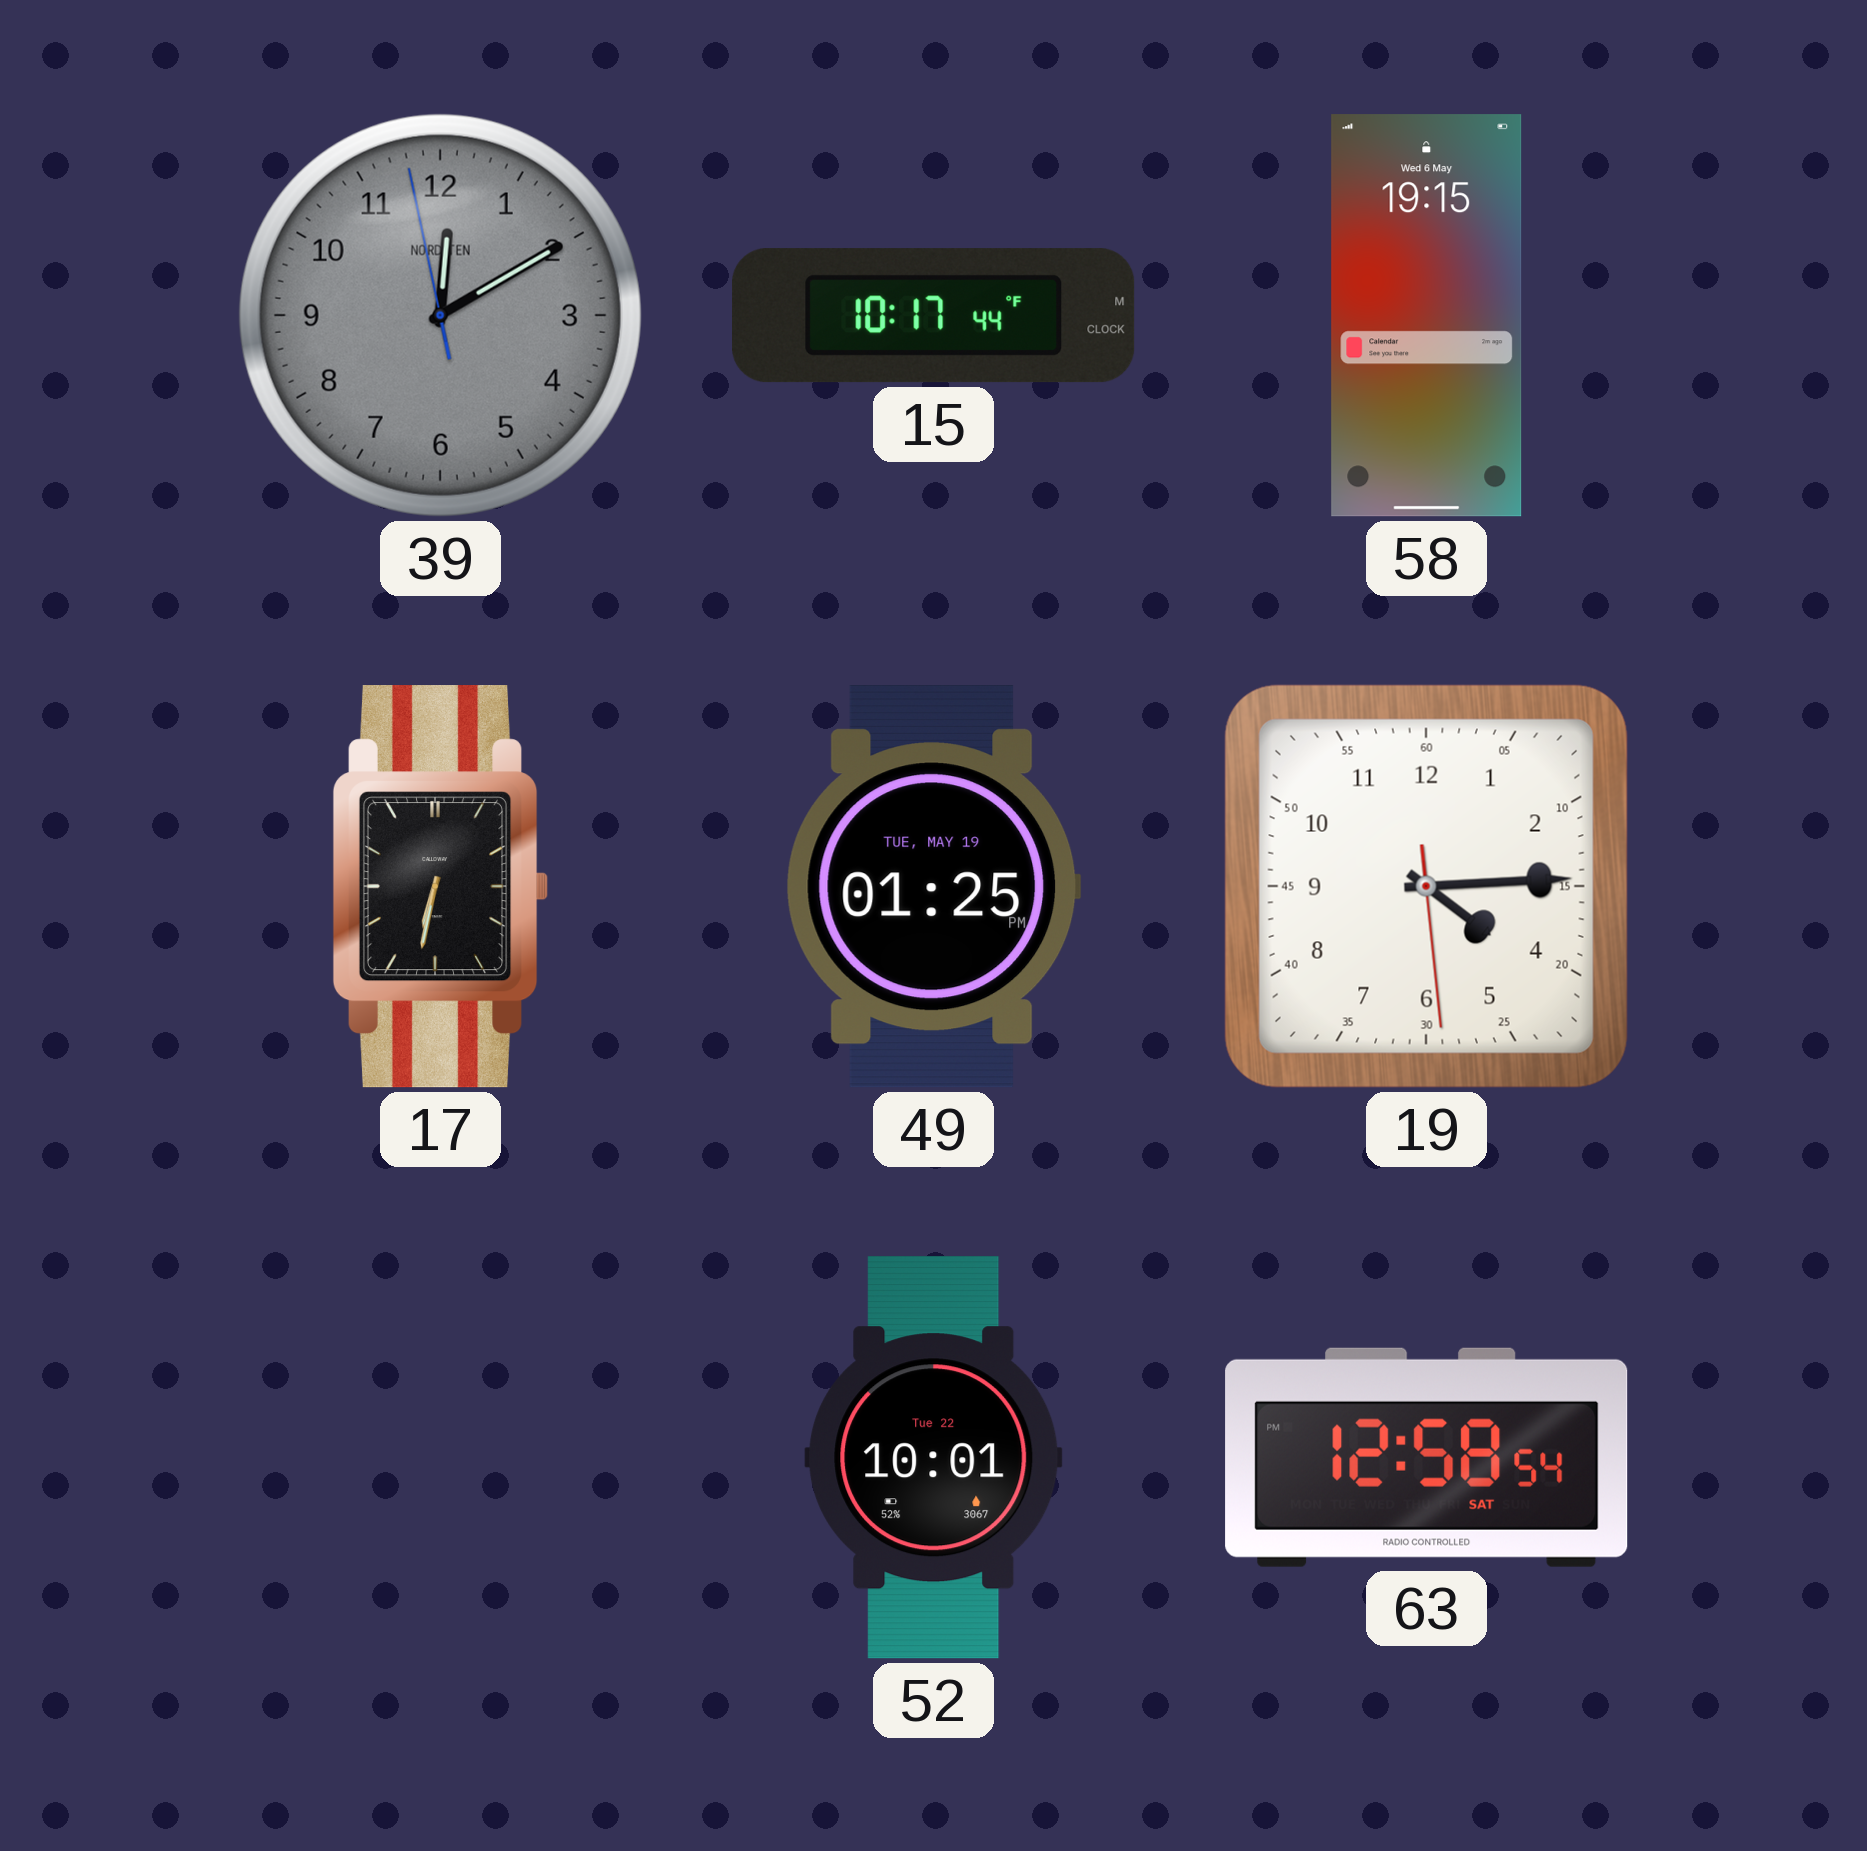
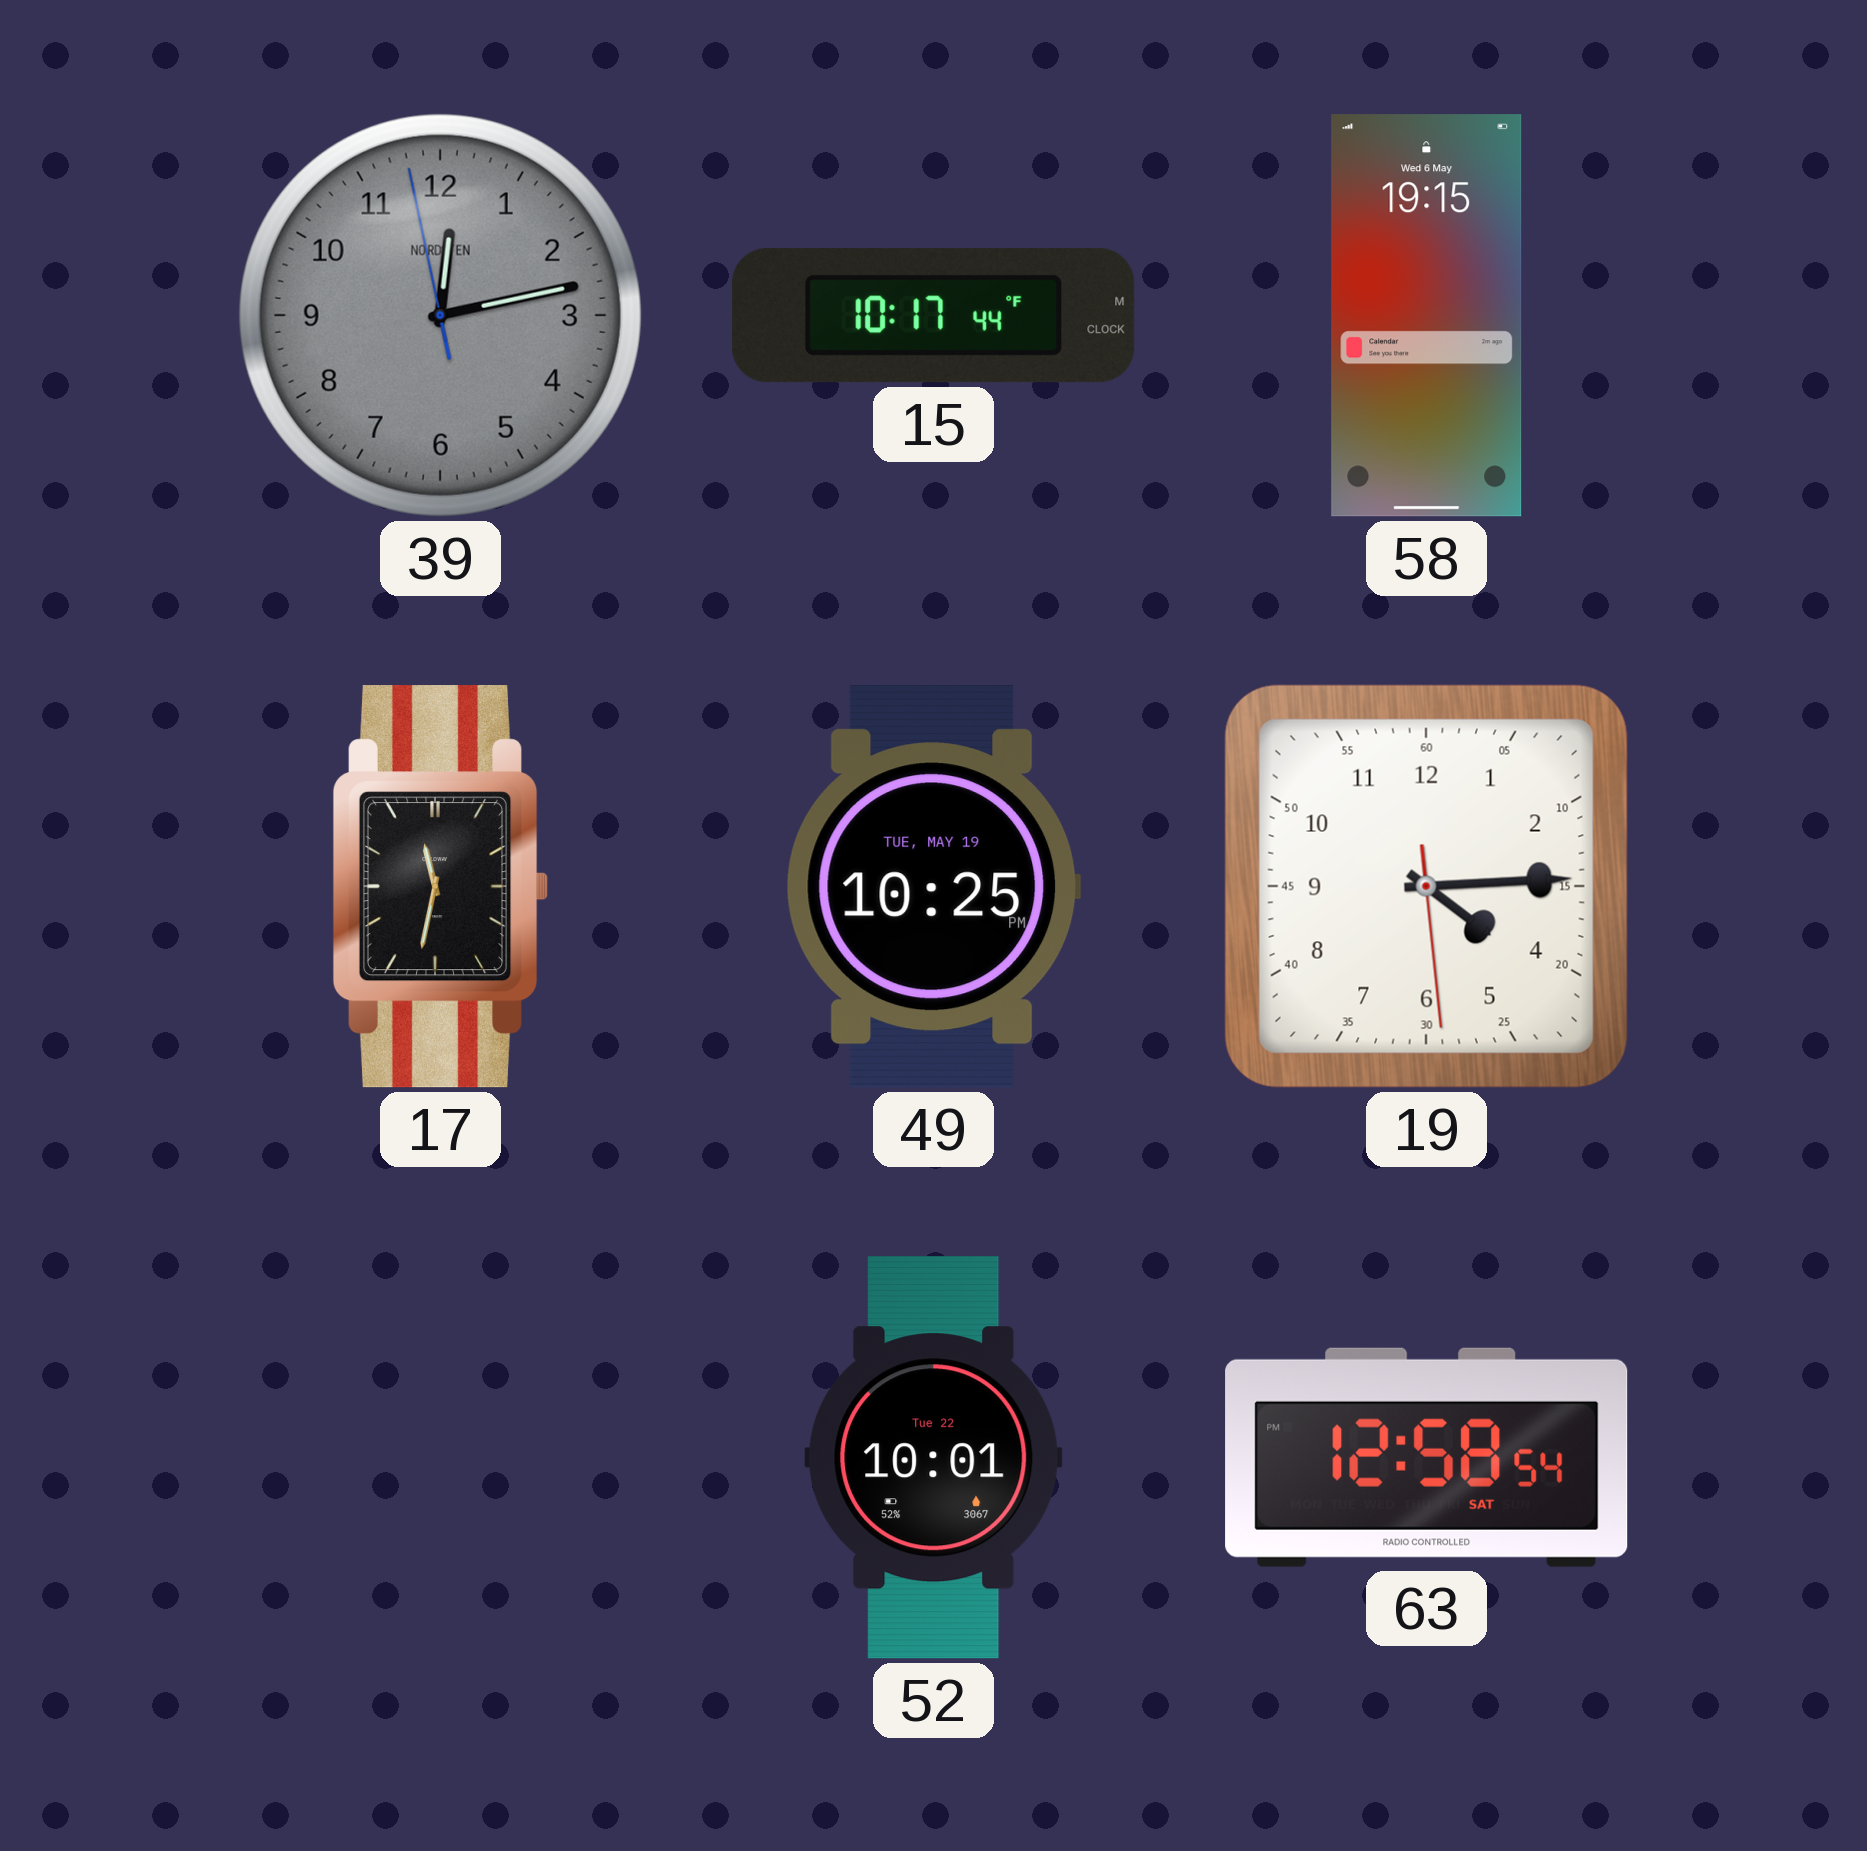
39: 12:09 -> 12:12 (440, 315)
17: 6:32 -> 11:32 (440, 887)
49: 01:25 -> 10:25 (933, 887)
